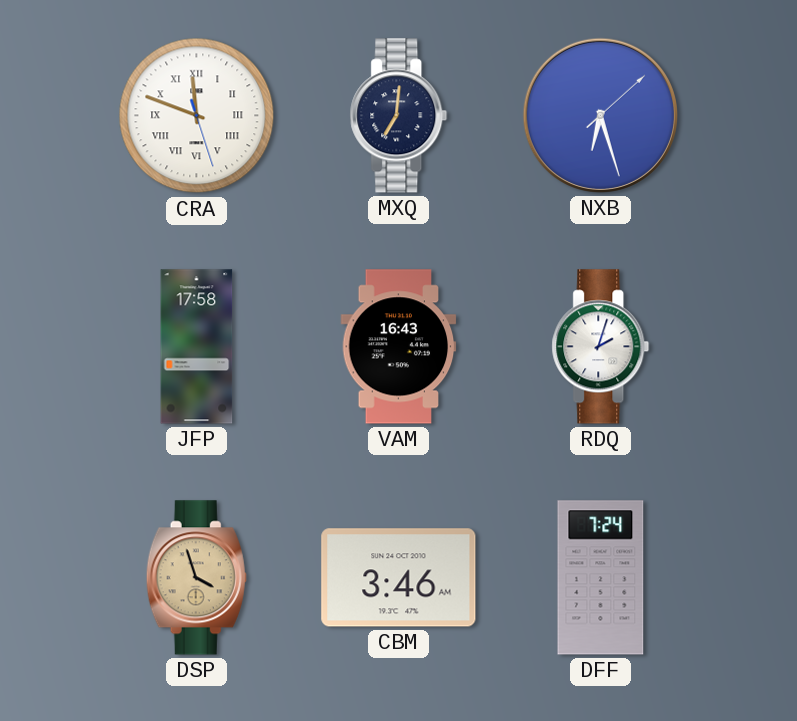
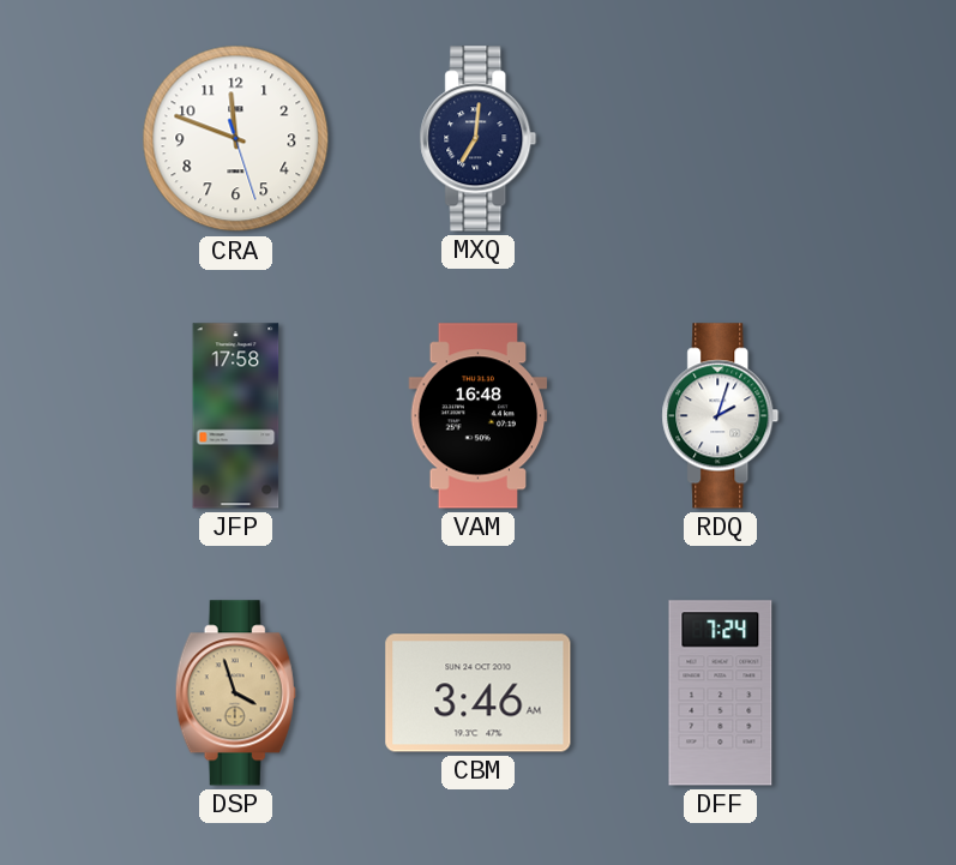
CRA numerals: Roman -> Arabic (236, 139)
NXB: 6:27 -> none (600, 115)
VAM: 16:43 -> 16:48 (479, 416)
